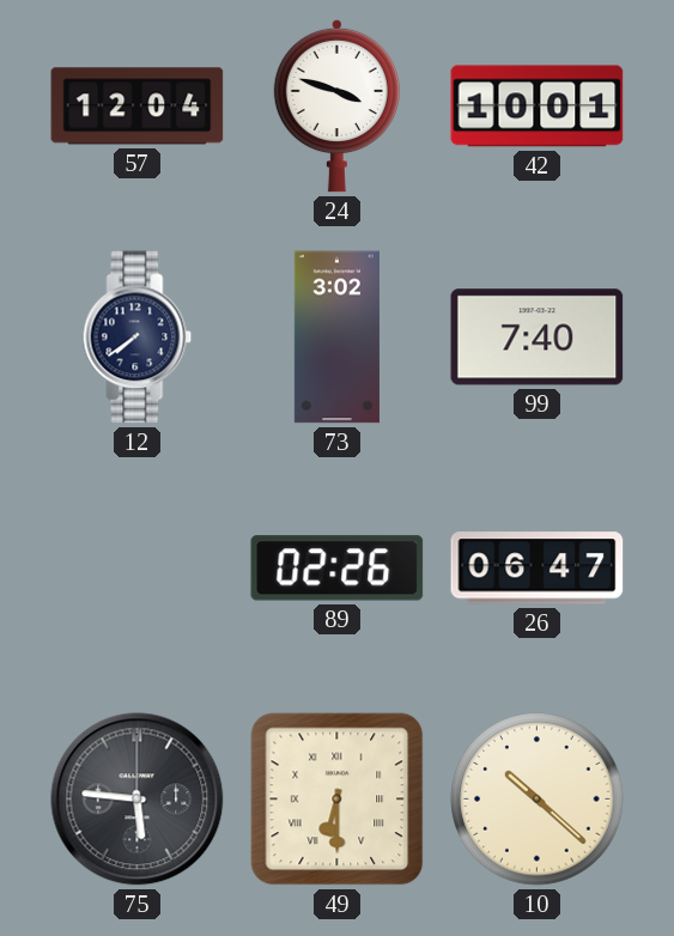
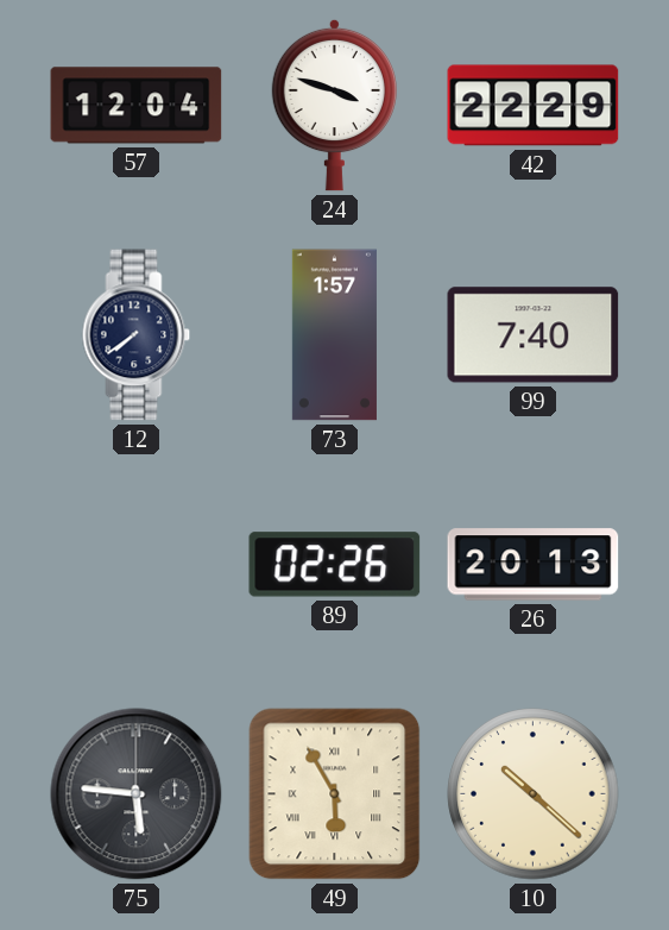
42: 10:01 -> 22:29 (534, 106)
73: 3:02 -> 1:57 (334, 335)
26: 06:47 -> 20:13 (534, 565)
49: 6:30 -> 5:55 (335, 794)
